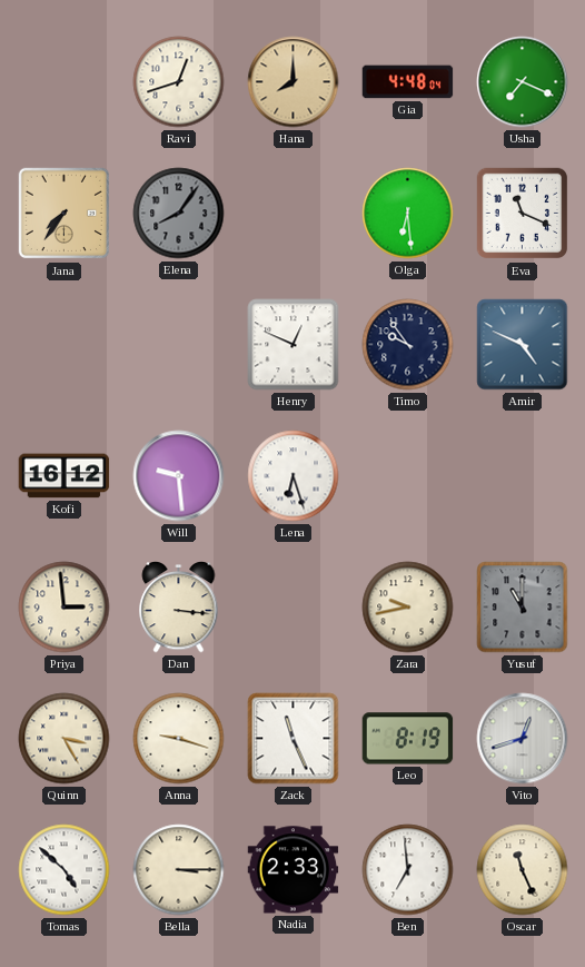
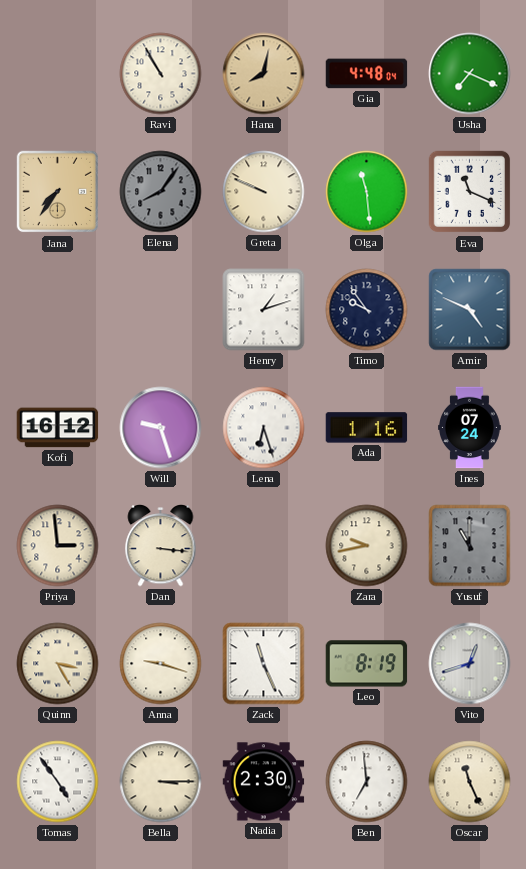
Ravi: 12:42 -> 10:55 (161, 74)
Hana: 8:00 -> 8:02 (264, 74)
Greta: none -> 9:49 (264, 192)
Olga: 6:29 -> 11:29 (367, 192)
Henry: 12:49 -> 1:12 (264, 310)
Will: 9:29 -> 9:27 (161, 428)
Ada: none -> 1:16 (367, 428)
Ines: none -> 07:24 (470, 428)
Tomas: 4:52 -> 4:54 (58, 782)
Nadia: 2:33 -> 2:30 (264, 782)
